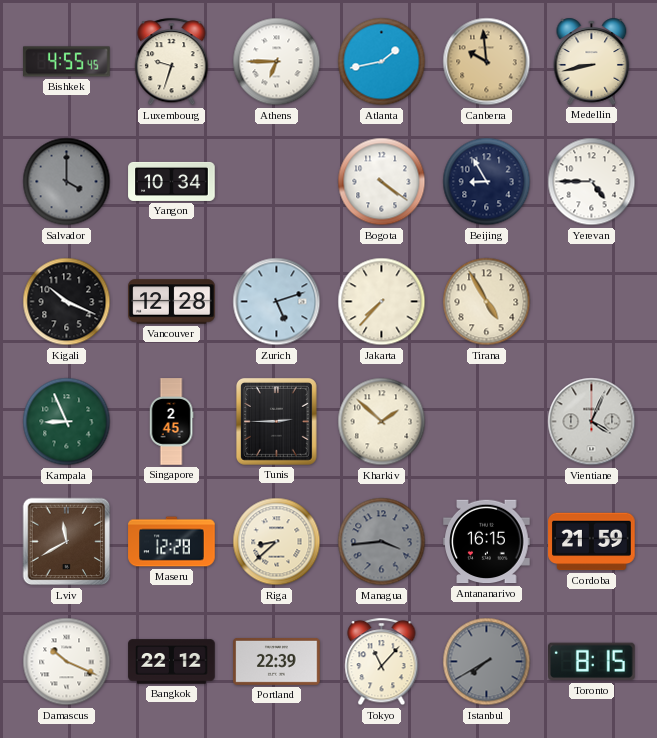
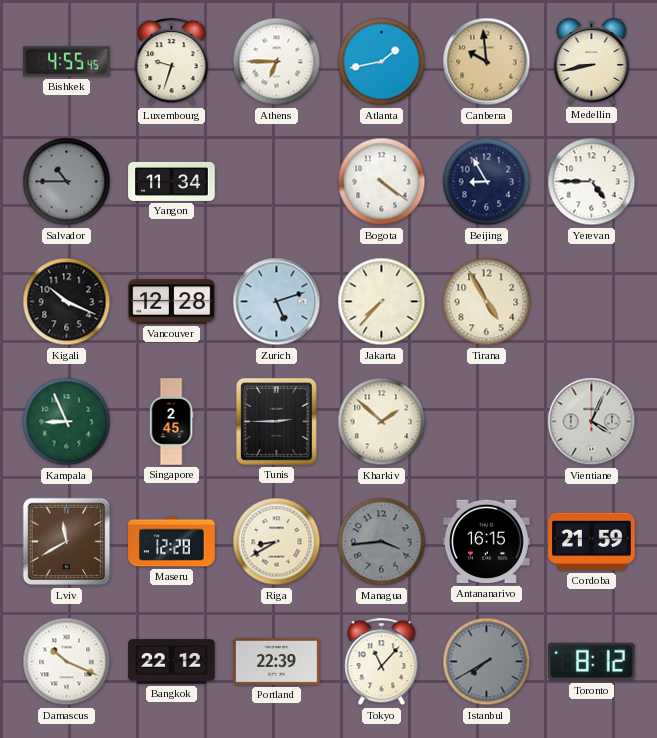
Salvador: 4:00 -> 10:45 (67, 182)
Yangon: 10:34 -> 11:34 (172, 181)
Riga: 8:38 -> 8:40 (277, 542)
Toronto: 8:15 -> 8:12 (592, 662)
